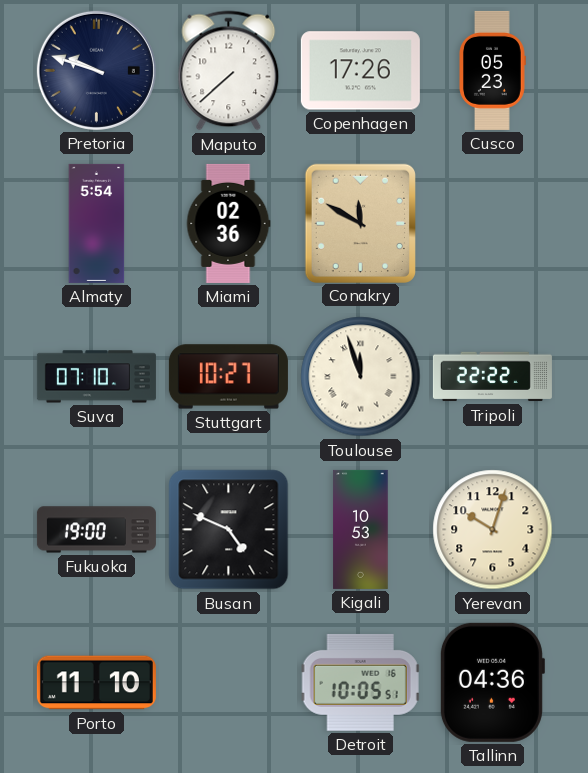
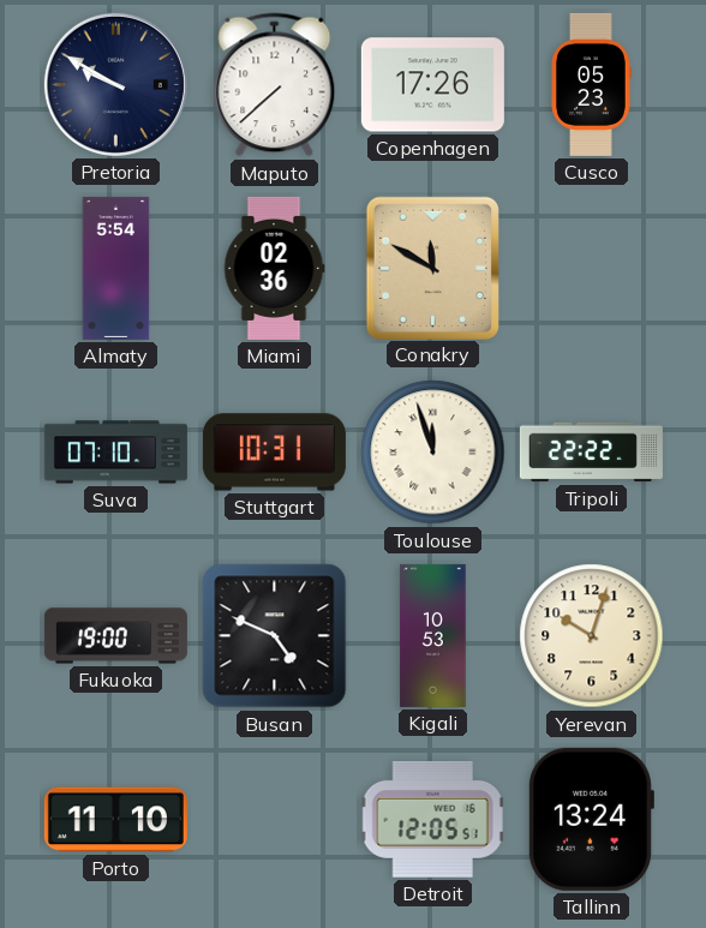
Pretoria: 9:48 -> 9:50 (115, 84)
Stuttgart: 10:27 -> 10:31 (274, 453)
Detroit: 10:05 -> 12:05 (433, 819)
Tallinn: 04:36 -> 13:24 (591, 819)
